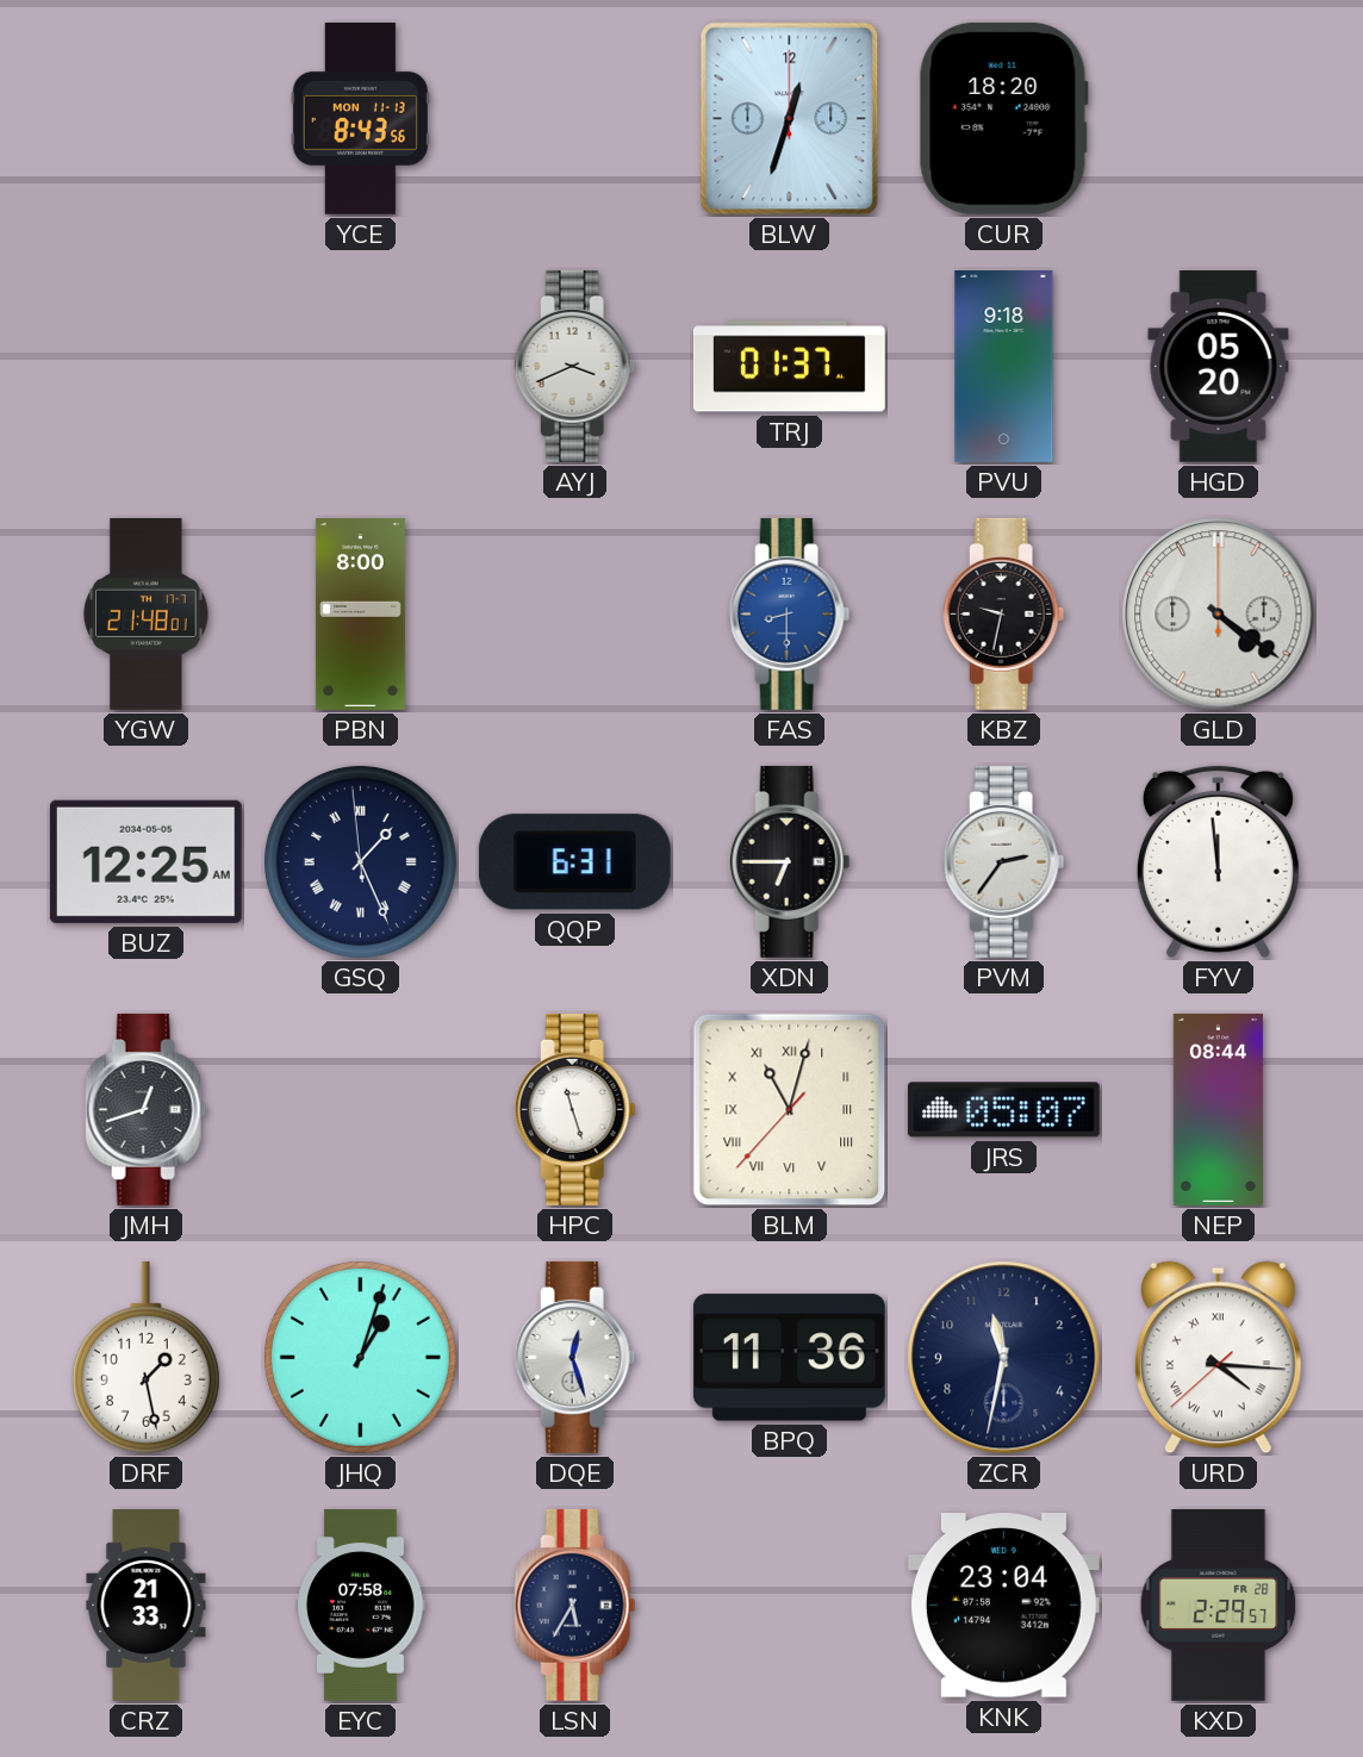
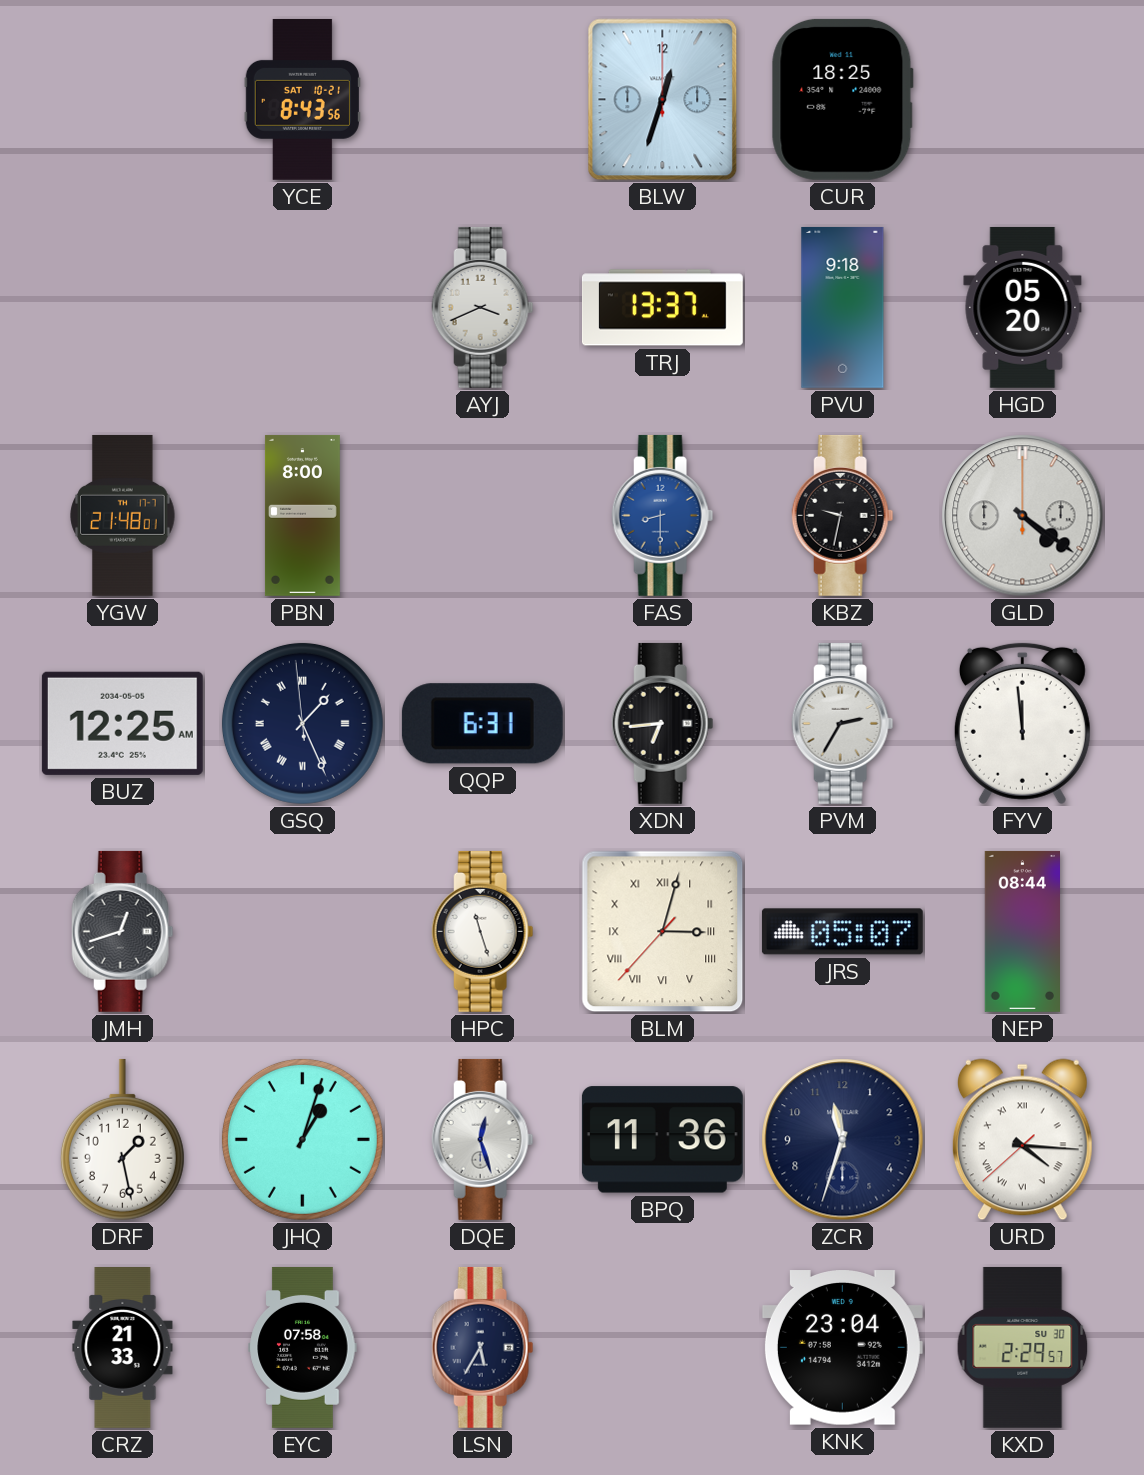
YCE date: MON 11-13 -> SAT 10-21 (302, 99)
CUR: 18:20 -> 18:25 (842, 99)
TRJ: 01:37 -> 13:37 (662, 308)
XDN: 6:45 -> 6:44 (663, 723)
PVM: 2:36 -> 2:35 (843, 723)
BLM: 11:02 -> 3:02 (663, 932)
ZCR: 11:32 -> 11:33 (843, 1140)
KXD date: FR 28 -> SU 30 (1023, 1347)
